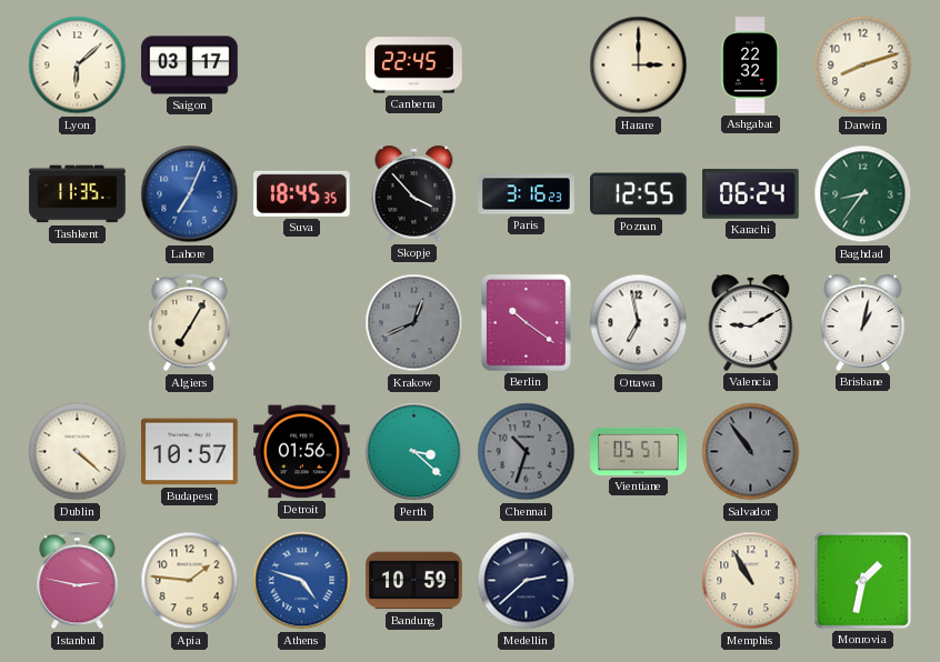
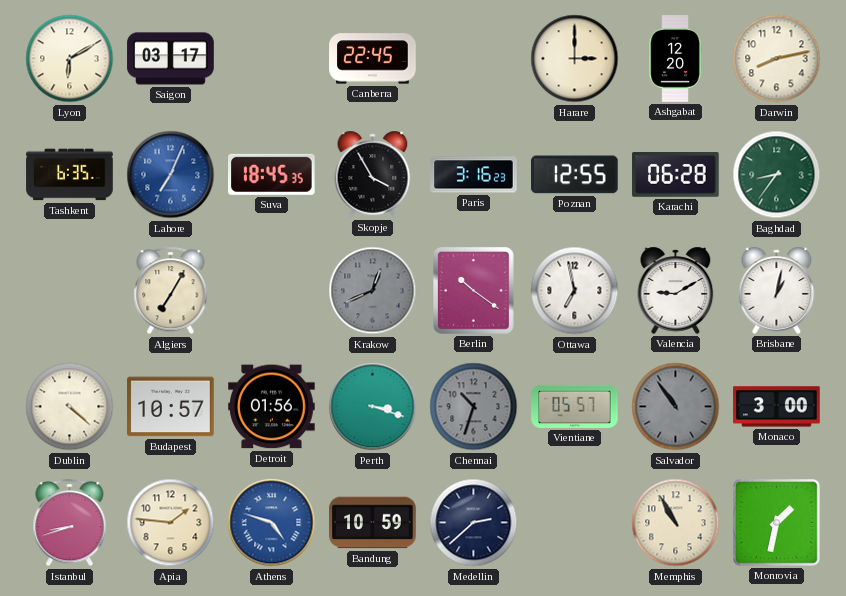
Lyon: 6:08 -> 6:10 (70, 59)
Ashgabat: 22:32 -> 12:20 (675, 59)
Darwin: 8:12 -> 8:13 (777, 59)
Tashkent: 11:35 -> 6:35 (70, 175)
Skopje: 3:53 -> 3:55 (373, 174)
Karachi: 06:24 -> 06:28 (676, 175)
Perth: 3:22 -> 3:18 (373, 407)
Monaco: none -> 3:00 (777, 407)
Istanbul: 2:47 -> 8:42 (70, 523)
